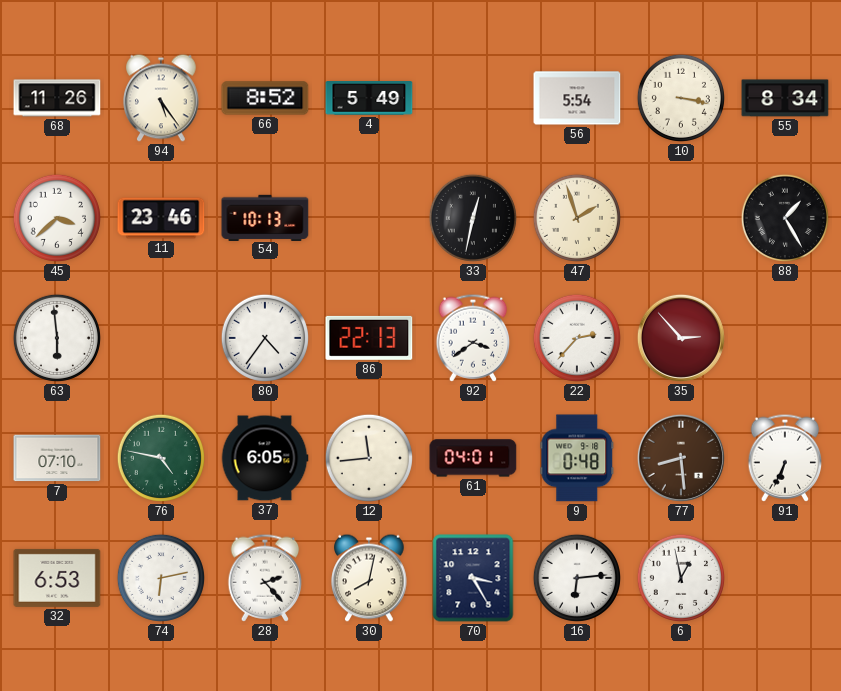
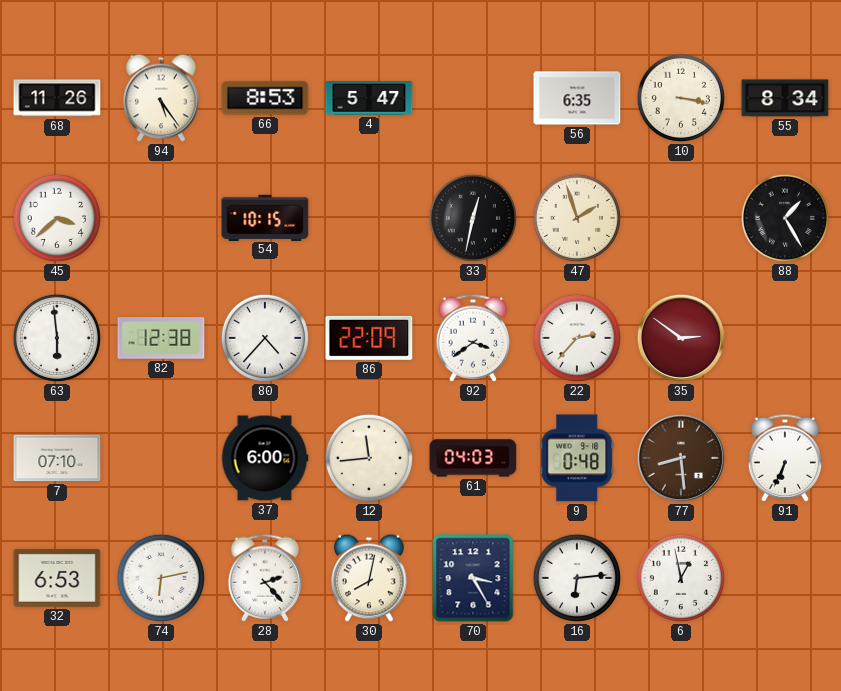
66: 8:52 -> 8:53 (265, 98)
4: 5:49 -> 5:47 (369, 98)
56: 5:54 -> 6:35 (577, 98)
11: 23:46 -> none (161, 218)
54: 10:13 -> 10:15 (265, 217)
82: none -> 12:38 (161, 338)
80: 4:36 -> 4:37 (265, 338)
86: 22:13 -> 22:09 (369, 338)
35: 2:53 -> 2:51 (681, 338)
76: 4:47 -> none (161, 458)
37: 6:05 -> 6:00 (265, 458)
61: 04:01 -> 04:03 (473, 458)
